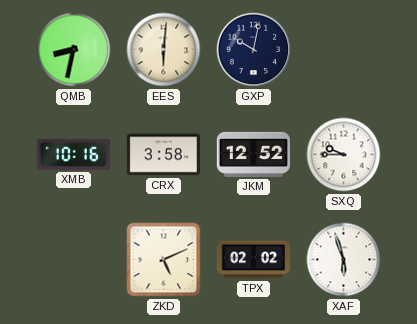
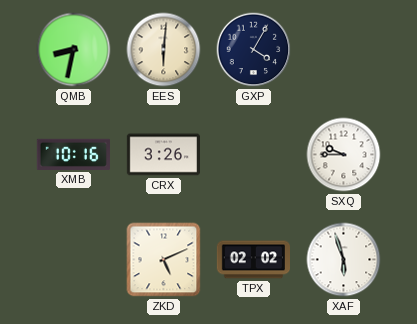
GXP: 10:02 -> 4:05 (254, 50)
CRX: 3:58 -> 3:26 (163, 155)
JKM: 12:52 -> none (253, 154)
